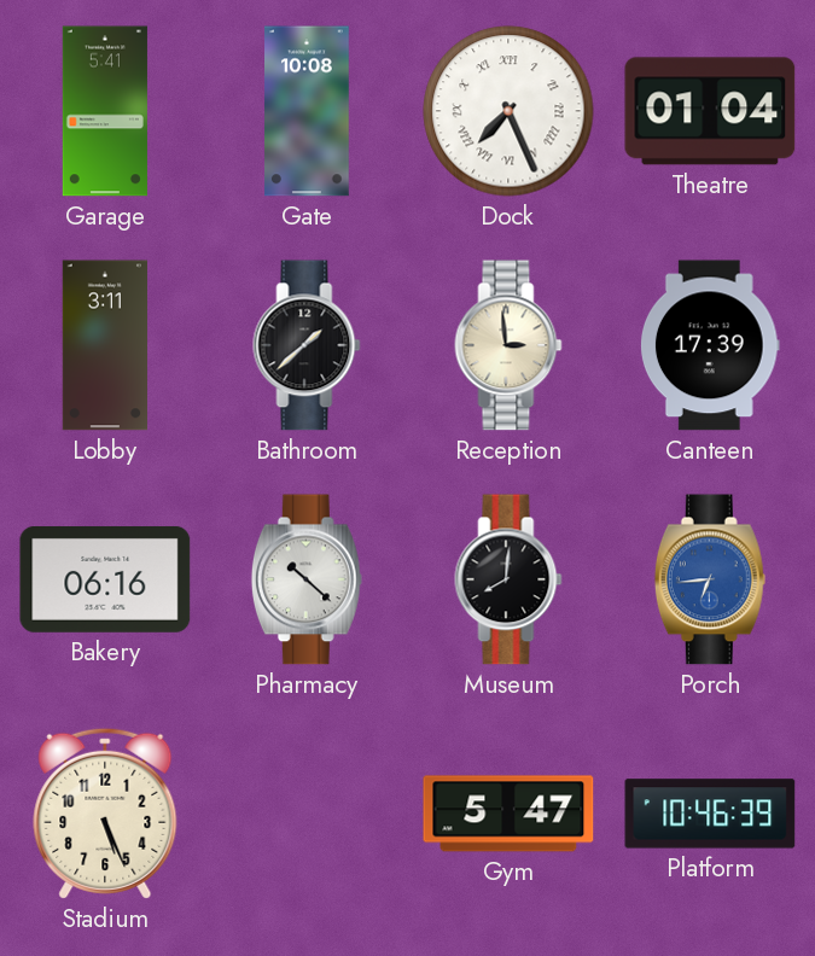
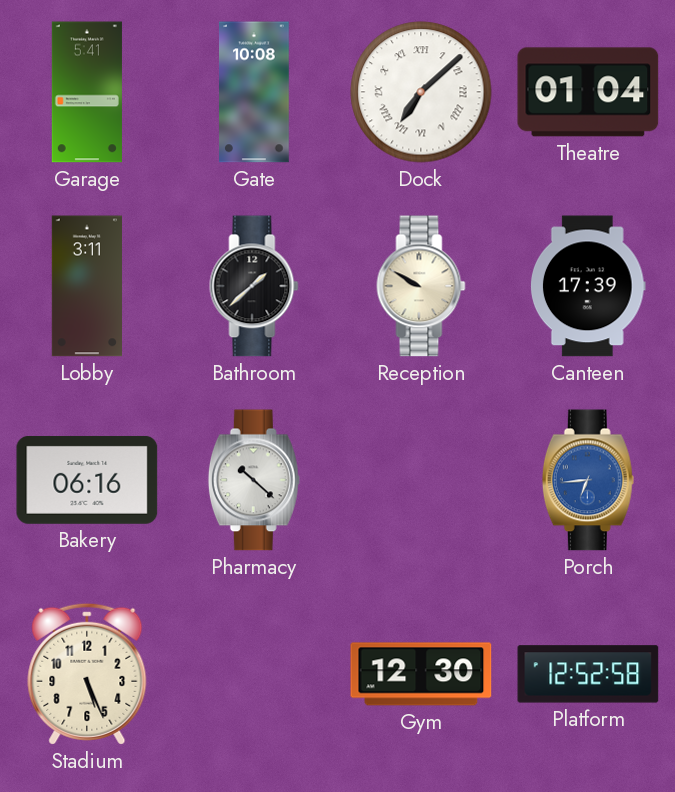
Dock: 7:26 -> 7:08 (421, 92)
Reception: 2:59 -> 9:50 (421, 286)
Museum: 8:01 -> none (508, 579)
Gym: 5:47 -> 12:30 (421, 674)
Platform: 10:46 -> 12:52 (588, 674)
